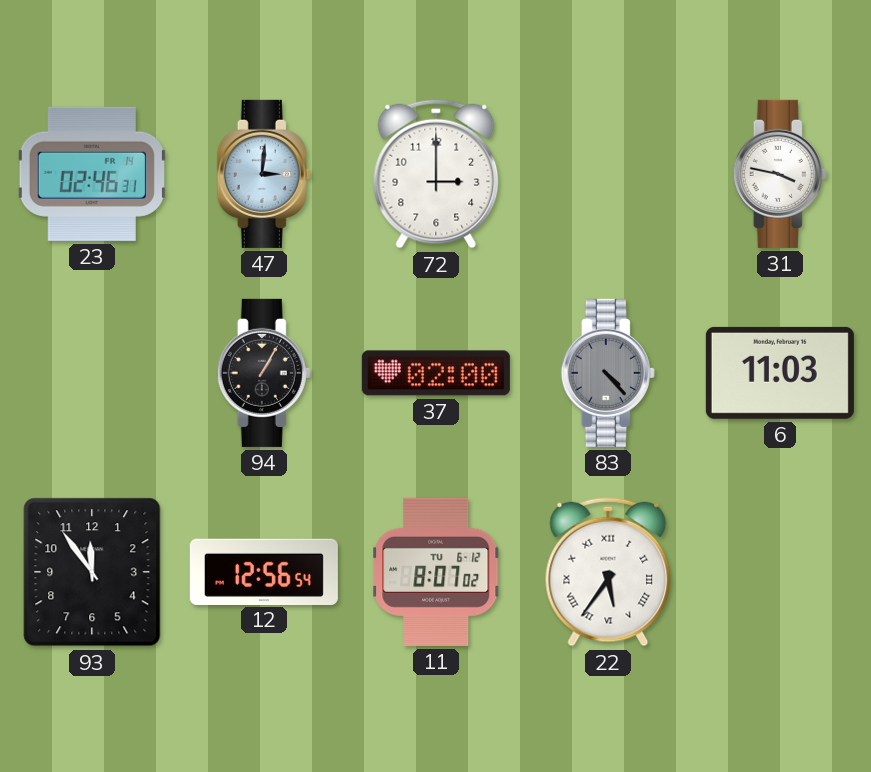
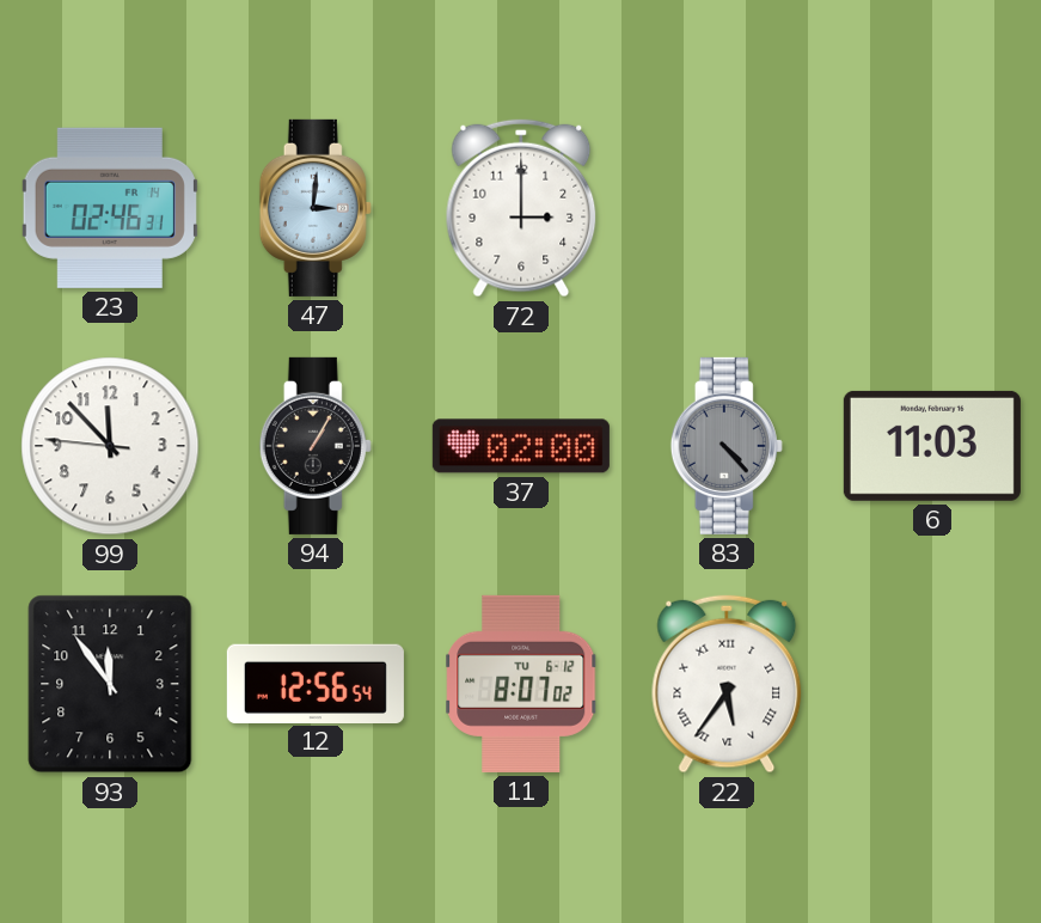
31: 3:47 -> none (780, 174)
99: none -> 11:52 (110, 446)
